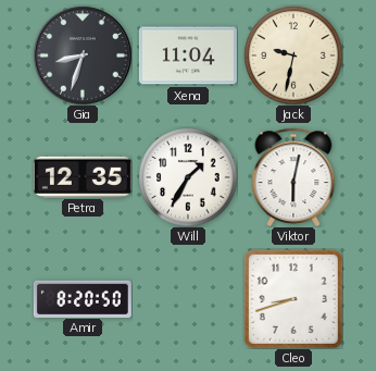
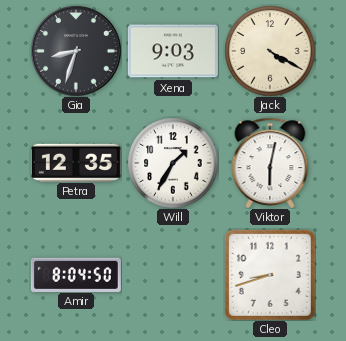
Xena: 11:04 -> 9:03 (173, 51)
Jack: 9:32 -> 4:20 (270, 51)
Amir: 8:20 -> 8:04 (76, 274)
